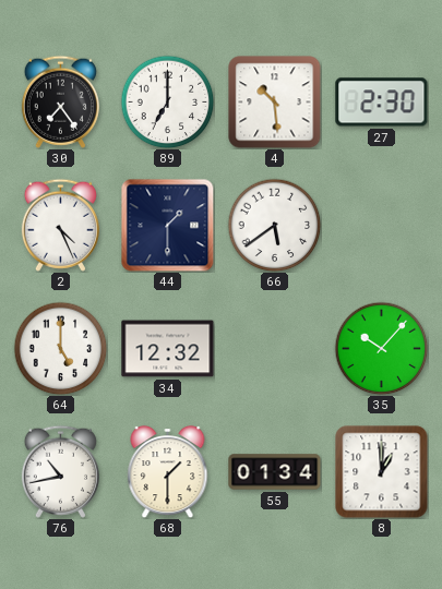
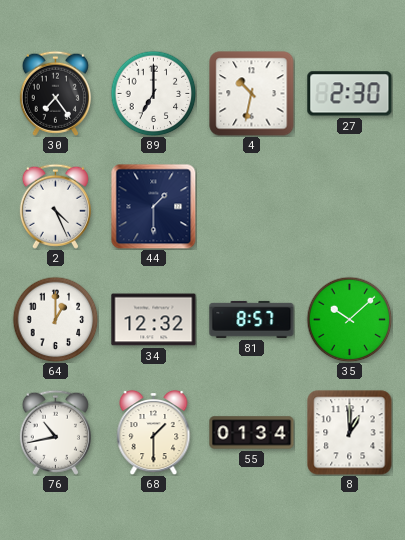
4: 10:29 -> 10:32 (252, 94)
66: 5:39 -> none (274, 225)
64: 5:00 -> 1:00 (55, 319)
81: none -> 8:57 (252, 319)
35: 10:07 -> 10:08 (349, 319)
